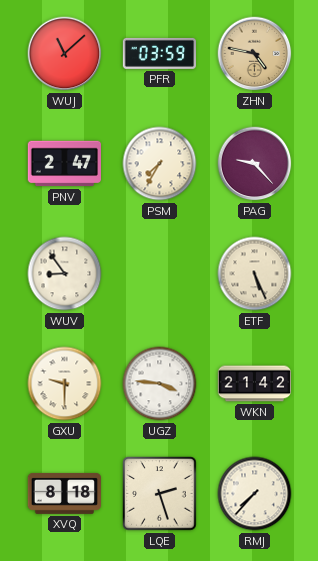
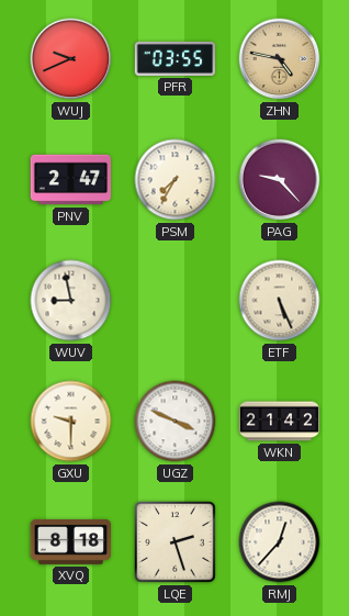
WUJ: 11:08 -> 9:41 (71, 59)
PFR: 03:59 -> 03:55 (174, 58)
WUV: 8:54 -> 8:58 (71, 301)
UGZ: 3:46 -> 3:49 (176, 422)
RMJ: 7:37 -> 12:37 (280, 542)
